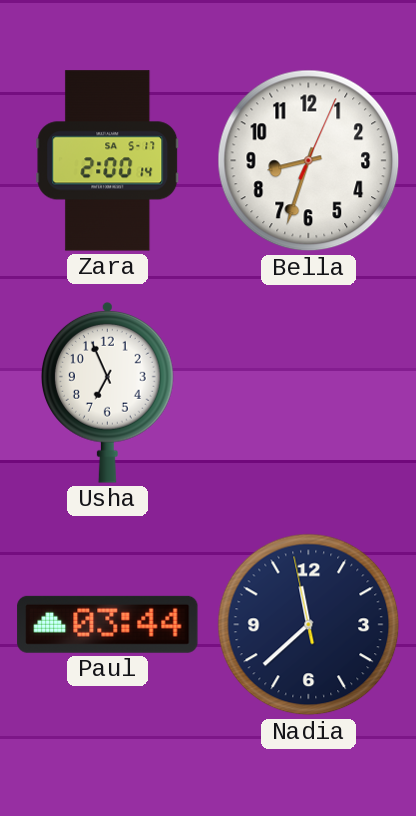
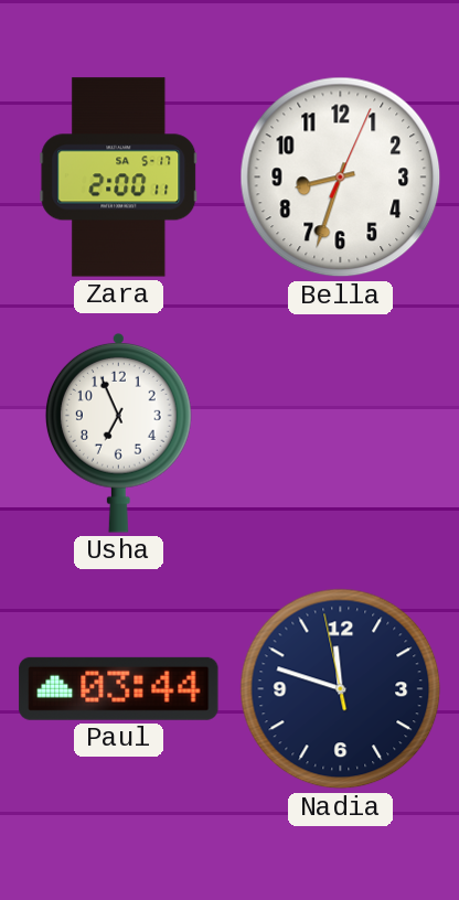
Zara: 2:00:14 -> 2:00:11 (119, 178)
Nadia: 11:37 -> 11:47 (341, 689)
